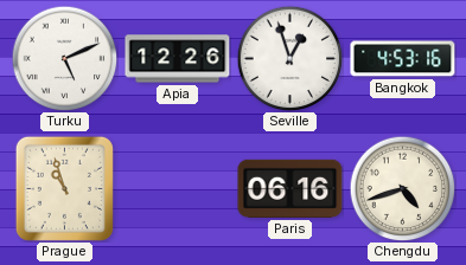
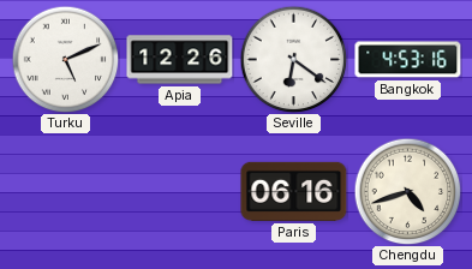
Seville: 12:57 -> 6:21 (293, 59)
Prague: 10:57 -> none (64, 188)
